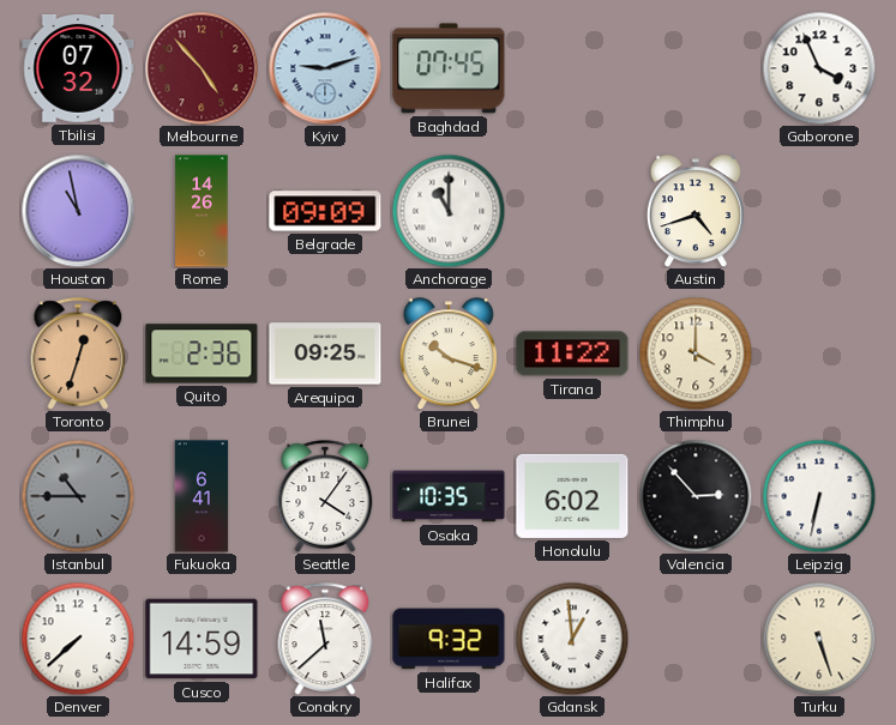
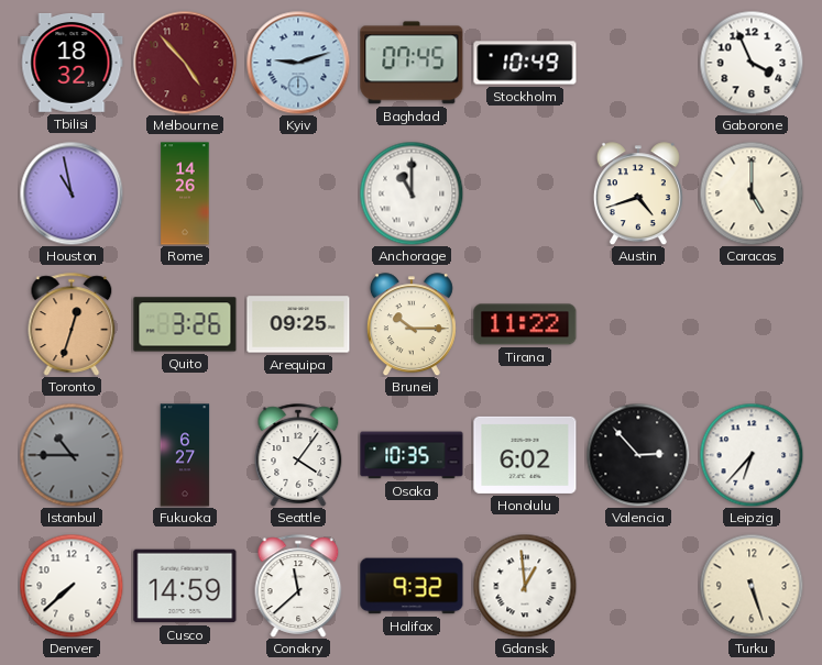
Tbilisi: 07:32 -> 18:32 (72, 64)
Stockholm: none -> 10:49 (525, 63)
Belgrade: 09:09 -> none (325, 211)
Caracas: none -> 5:00 (752, 193)
Quito: 2:36 -> 3:26 (185, 324)
Brunei: 10:18 -> 10:15 (412, 324)
Thimphu: 4:00 -> none (696, 354)
Fukuoka: 6:41 -> 6:27 (185, 455)
Leipzig: 6:32 -> 6:37 (752, 455)
